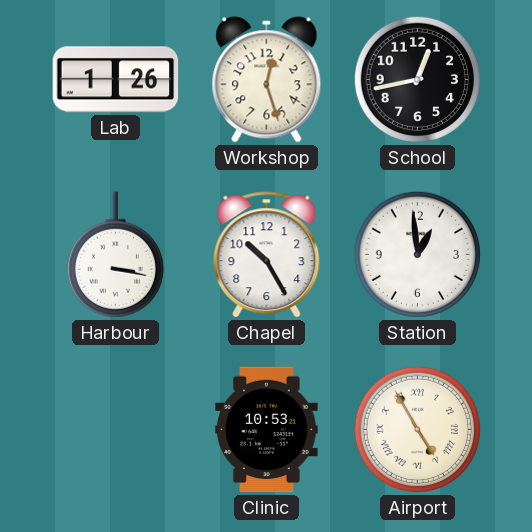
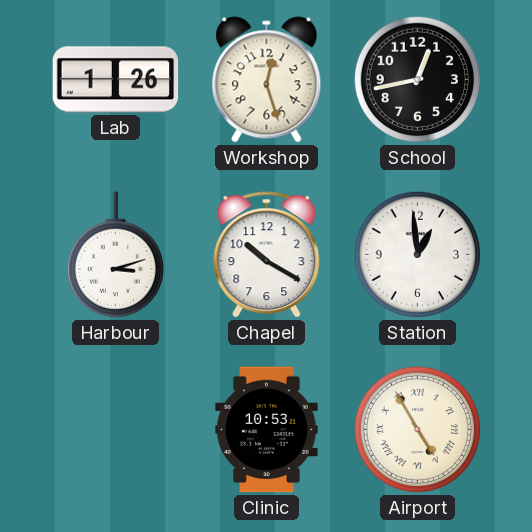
Harbour: 3:17 -> 3:12 (115, 255)
Chapel: 10:25 -> 10:20 (267, 255)
